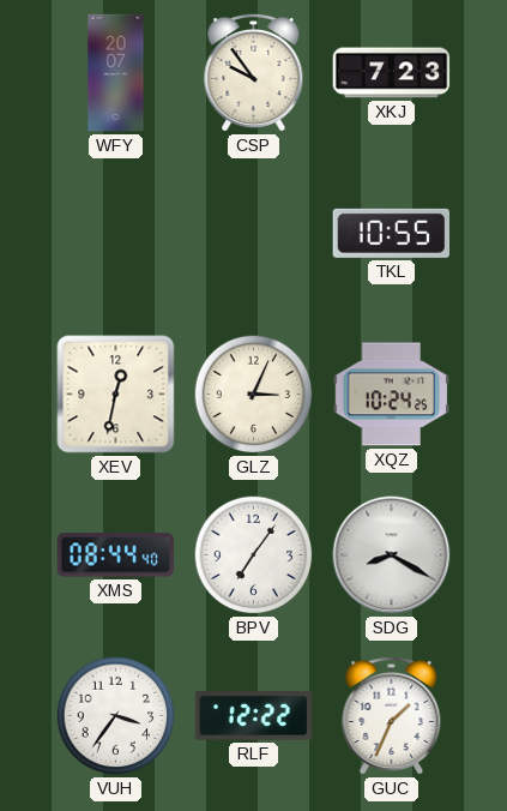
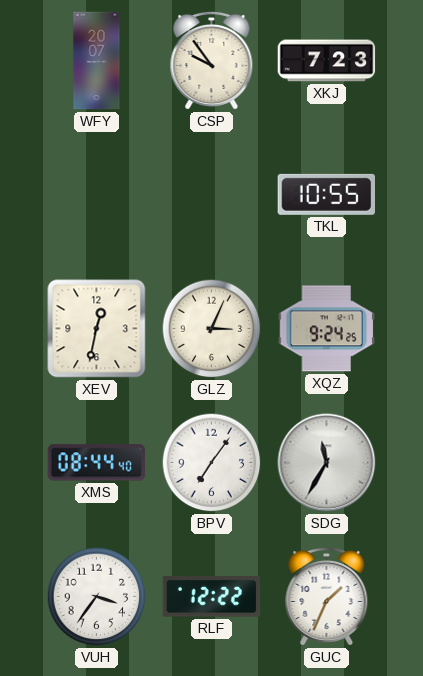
XQZ: 10:24 -> 9:24 (327, 329)
SDG: 8:20 -> 11:35 (327, 463)
